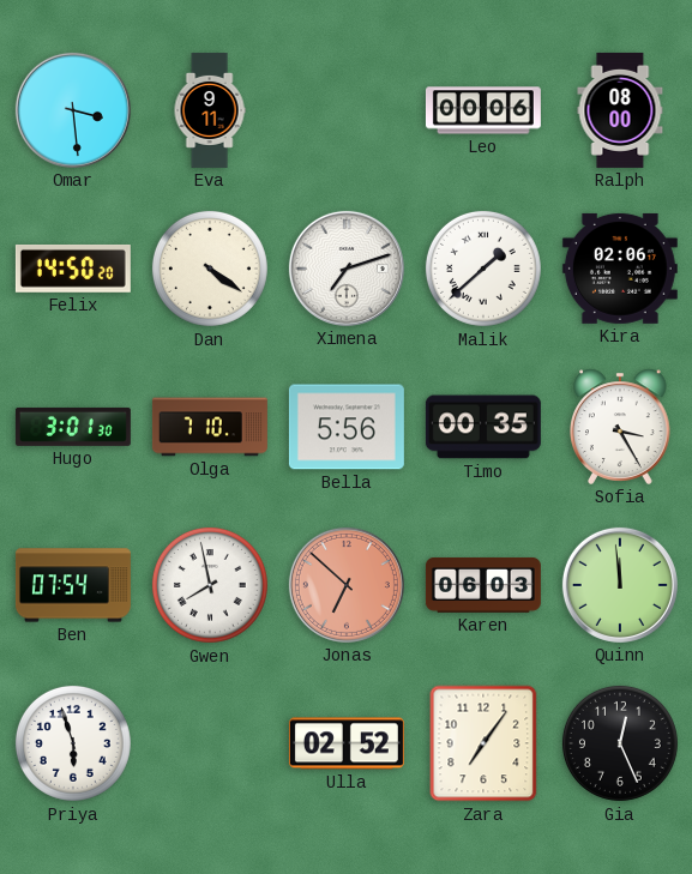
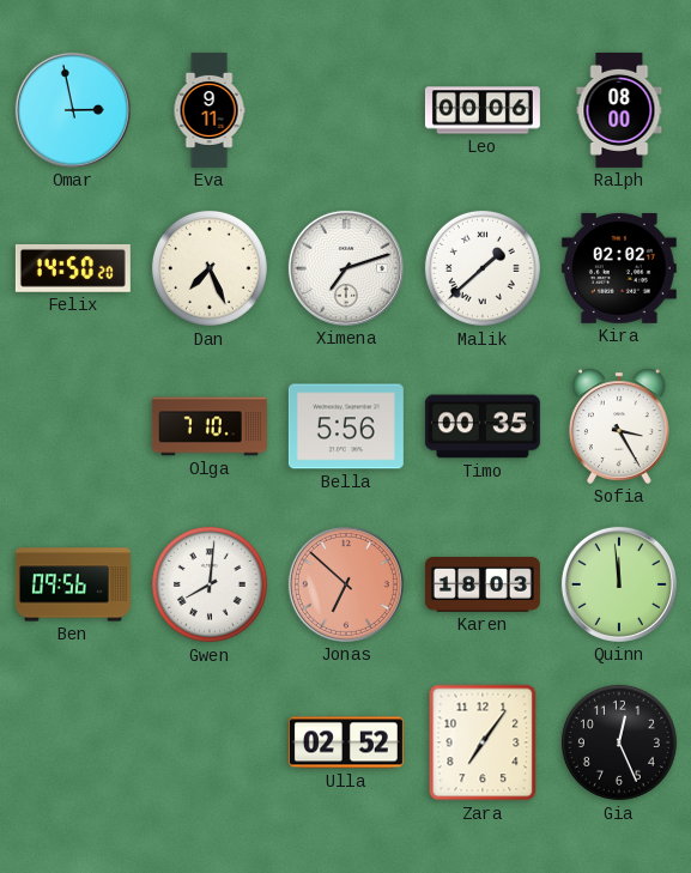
Omar: 3:29 -> 2:58 (73, 110)
Dan: 4:21 -> 7:26 (210, 268)
Kira: 02:06 -> 02:02 (619, 268)
Hugo: 3:01 -> none (73, 427)
Ben: 07:54 -> 09:56 (73, 584)
Gwen: 7:58 -> 8:01 (210, 584)
Karen: 06:03 -> 18:03 (483, 584)
Priya: 5:57 -> none (73, 743)
